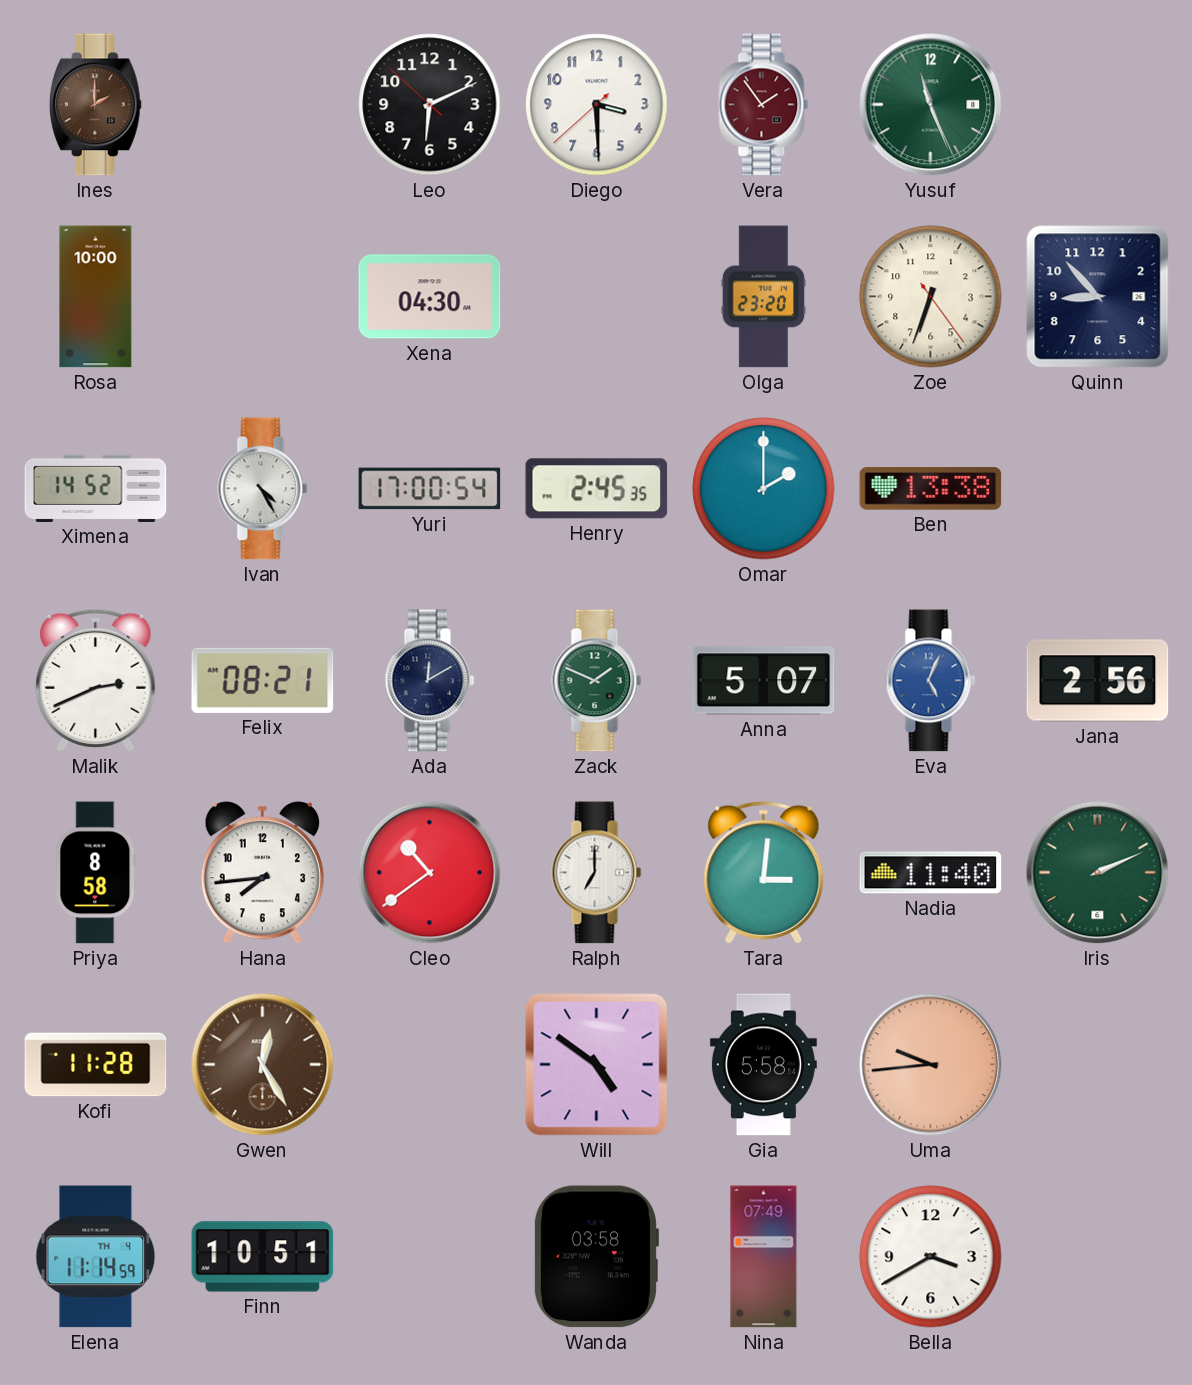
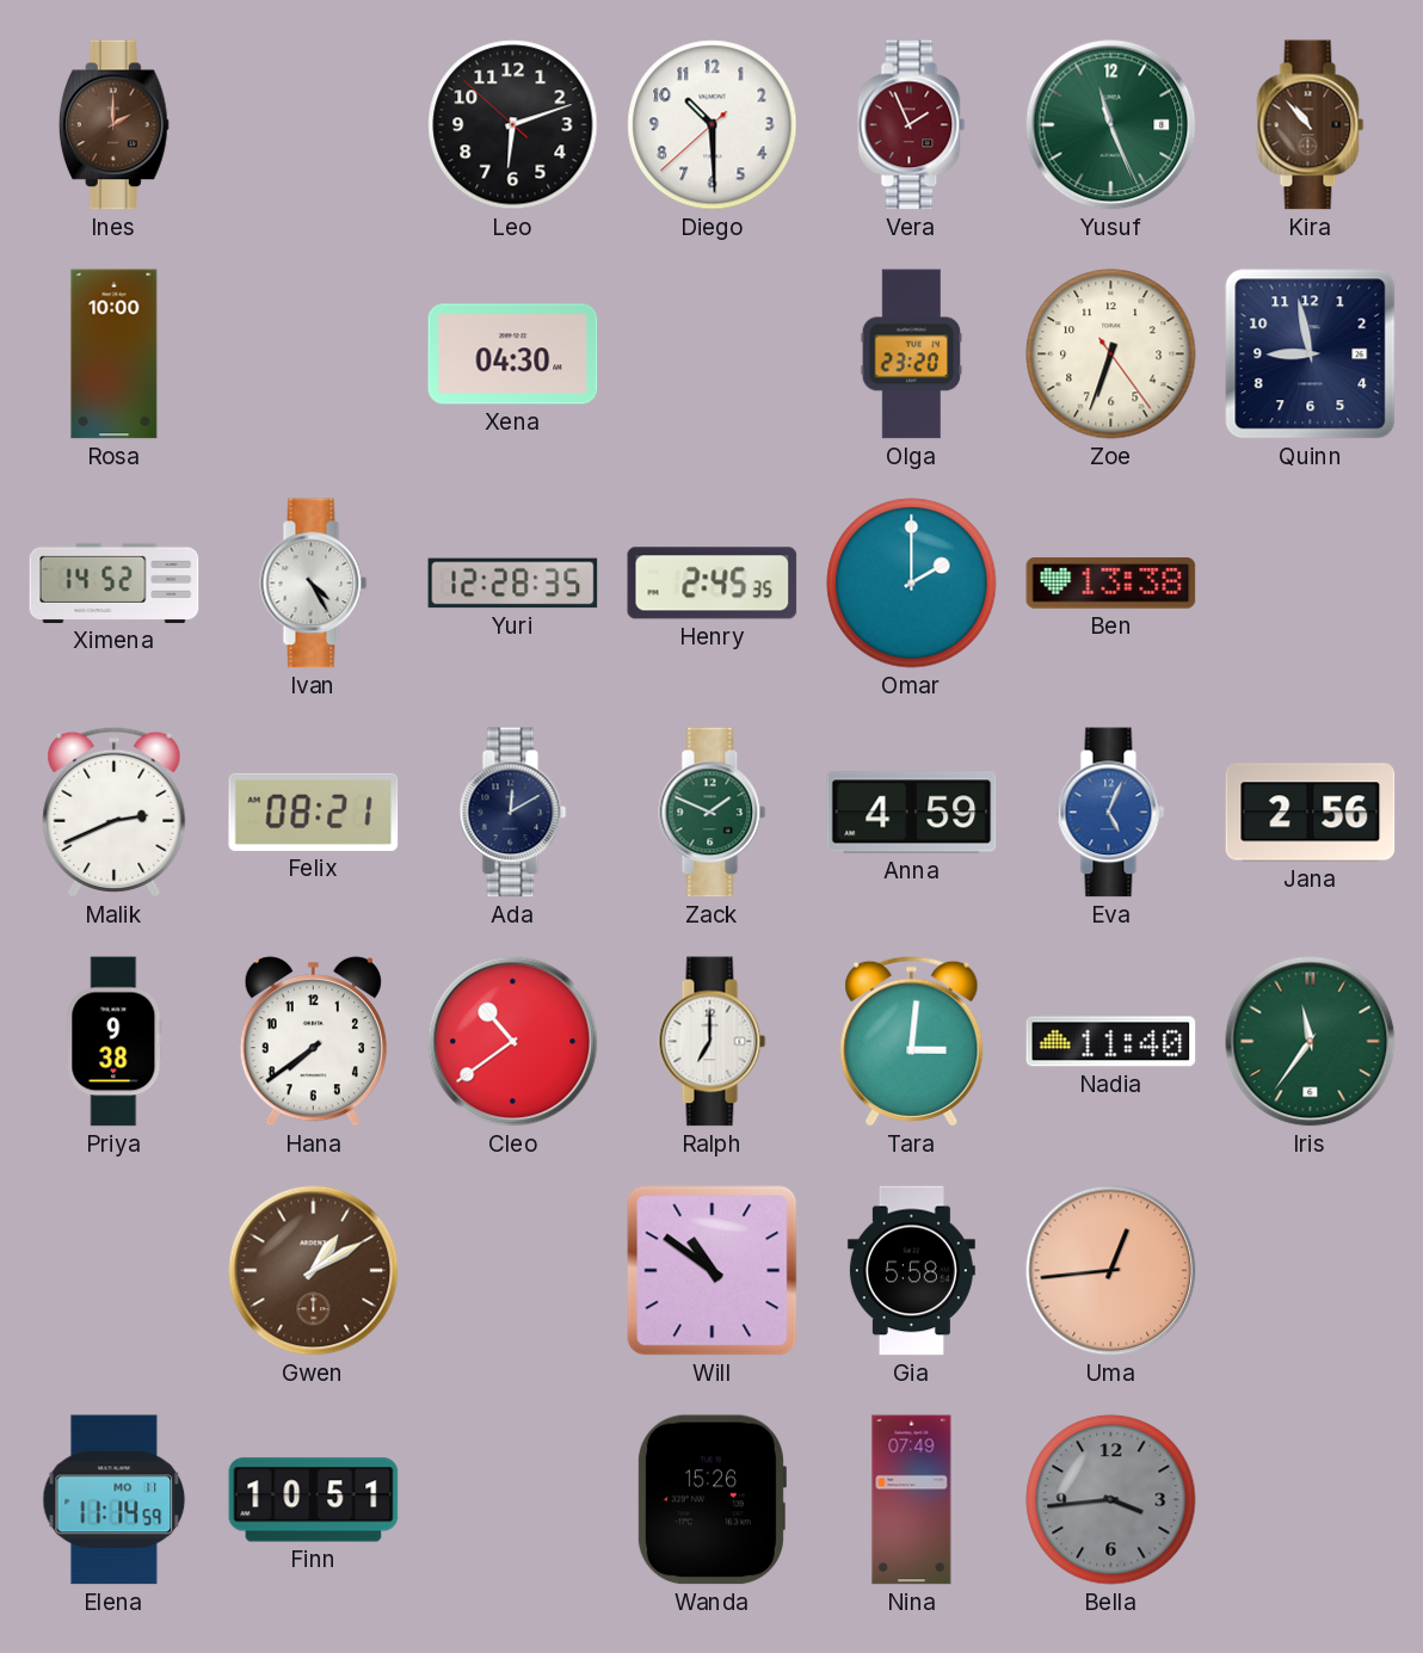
Leo: 6:10 -> 6:11 (513, 125)
Diego: 3:29 -> 10:29 (713, 125)
Vera: 1:54 -> 1:56 (912, 125)
Kira: none -> 10:53 (1311, 125)
Quinn: 8:53 -> 8:58 (1311, 354)
Yuri: 17:00 -> 12:28 (513, 584)
Anna: 5:07 -> 4:59 (912, 813)
Priya: 8:58 -> 9:38 (115, 1042)
Hana: 7:44 -> 7:39 (313, 1042)
Iris: 2:11 -> 11:36 (1311, 1042)
Kofi: 11:28 -> none (96, 1065)
Gwen: 12:25 -> 1:10 (314, 1271)
Will: 4:51 -> 10:51 (713, 1271)
Uma: 9:44 -> 12:44 (1111, 1271)
Elena date: TH 4 -> MO 11 (115, 1500)
Wanda: 03:58 -> 15:26 (711, 1500)
Bella: 3:40 -> 3:44 (1111, 1500)
Bella dial: white -> grey (1111, 1500)
